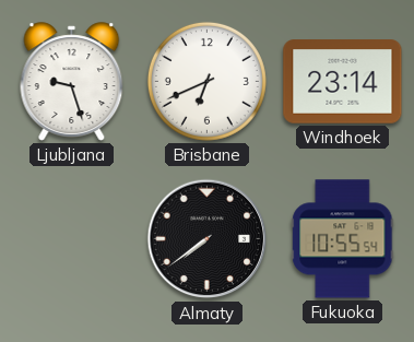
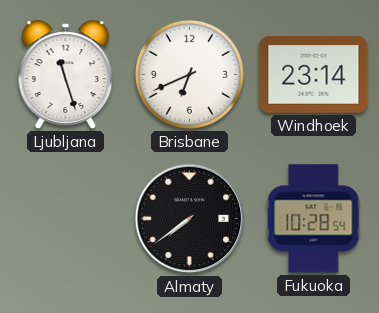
Ljubljana: 9:27 -> 11:27 (66, 75)
Fukuoka: 10:55 -> 10:28 (314, 219)
